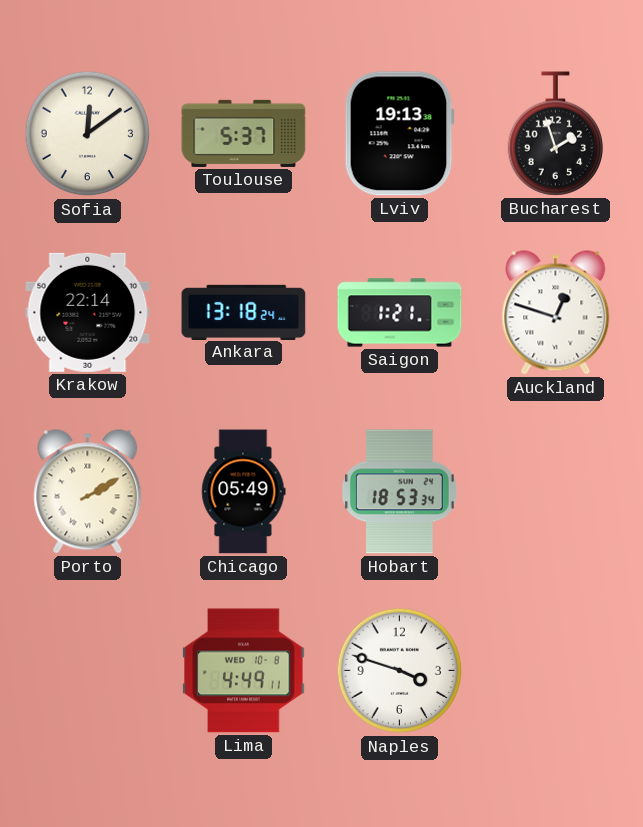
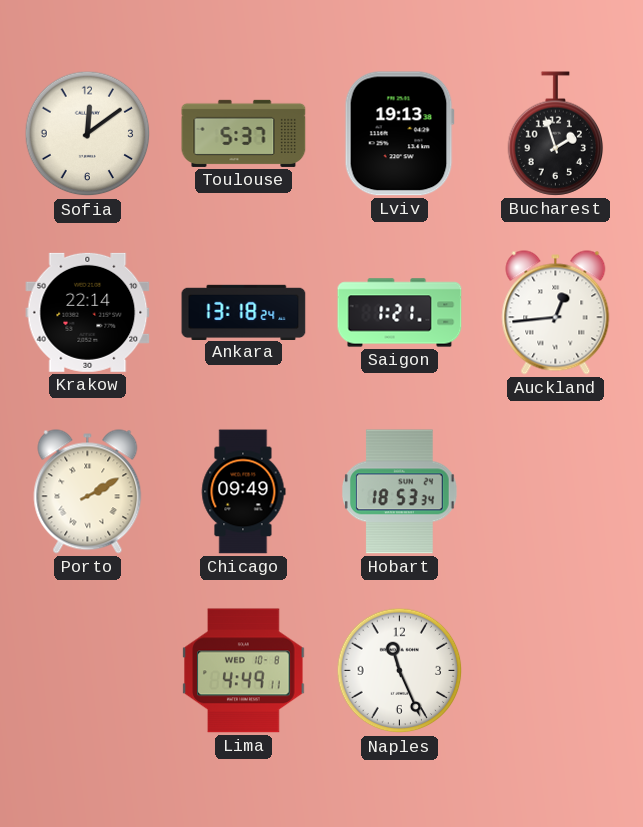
Auckland: 12:48 -> 12:44 (556, 313)
Chicago: 05:49 -> 09:49 (243, 492)
Naples: 3:48 -> 11:26 (400, 671)
